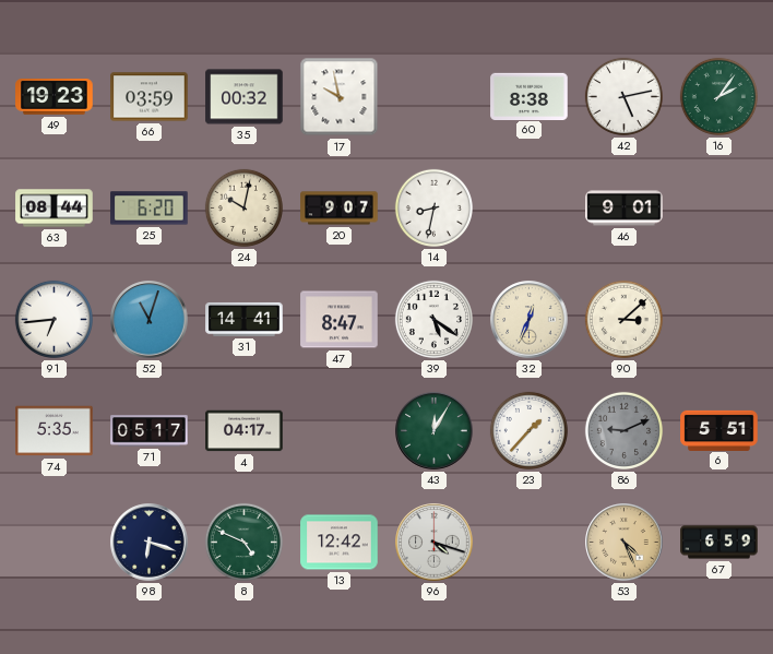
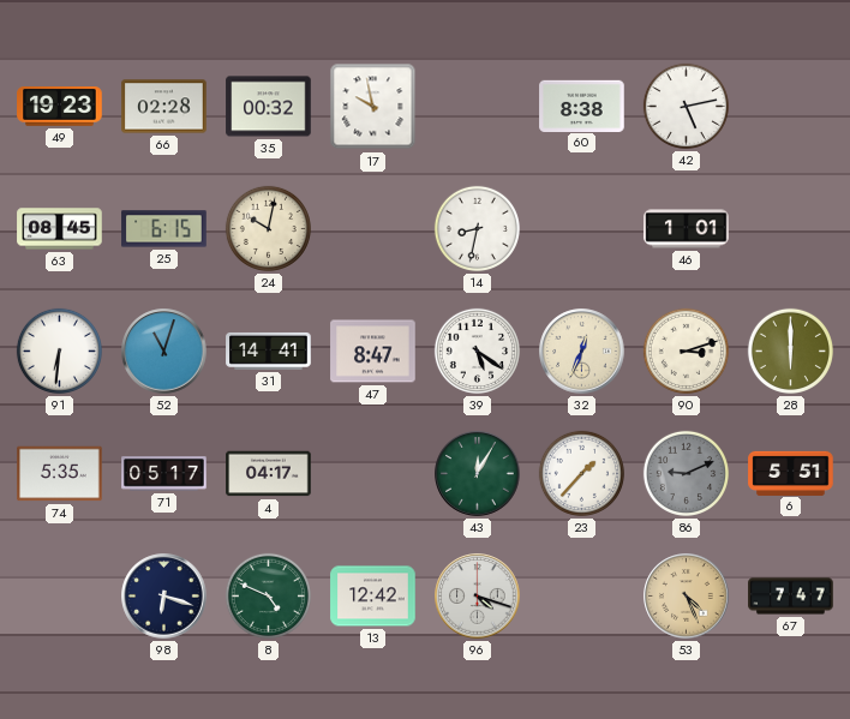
66: 03:59 -> 02:28 (164, 107)
16: 2:06 -> none (718, 96)
63: 08:44 -> 08:45 (60, 229)
25: 6:20 -> 6:15 (164, 229)
20: 9:07 -> none (340, 209)
46: 9:01 -> 1:01 (687, 229)
91: 6:44 -> 6:31 (59, 350)
90: 3:08 -> 3:12 (686, 350)
28: none -> 6:00 (790, 350)
67: 6:59 -> 7:47 (791, 597)
